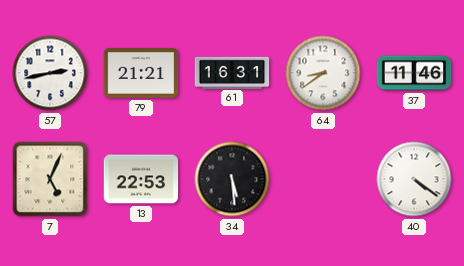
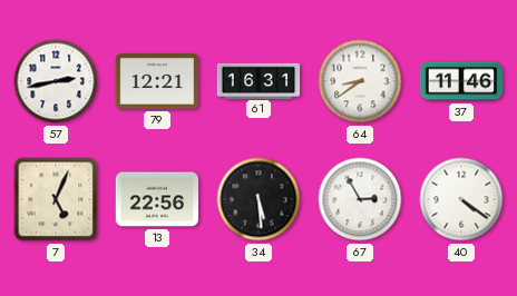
79: 21:21 -> 12:21 (157, 82)
13: 22:53 -> 22:56 (157, 199)
67: none -> 2:55 (360, 199)
